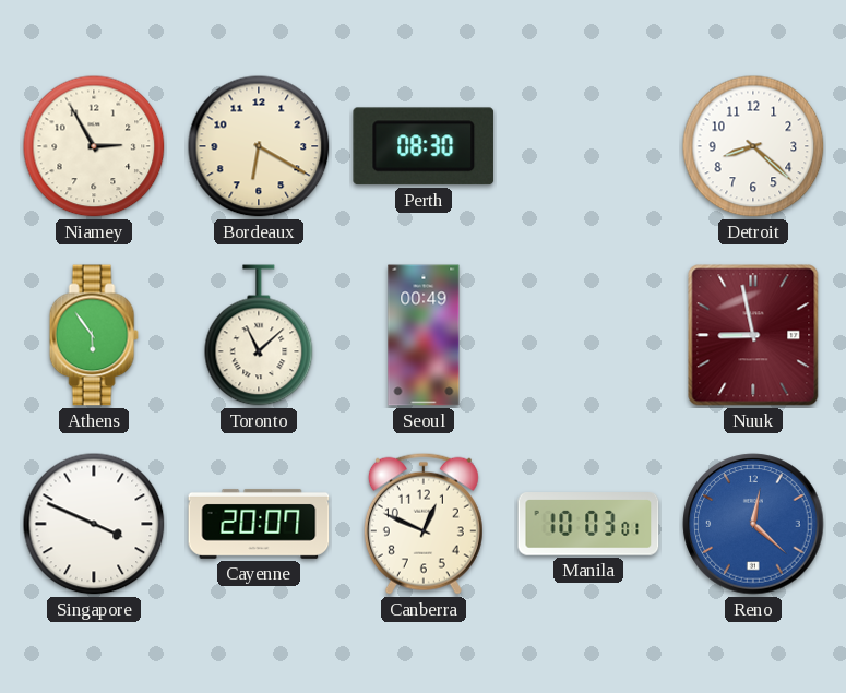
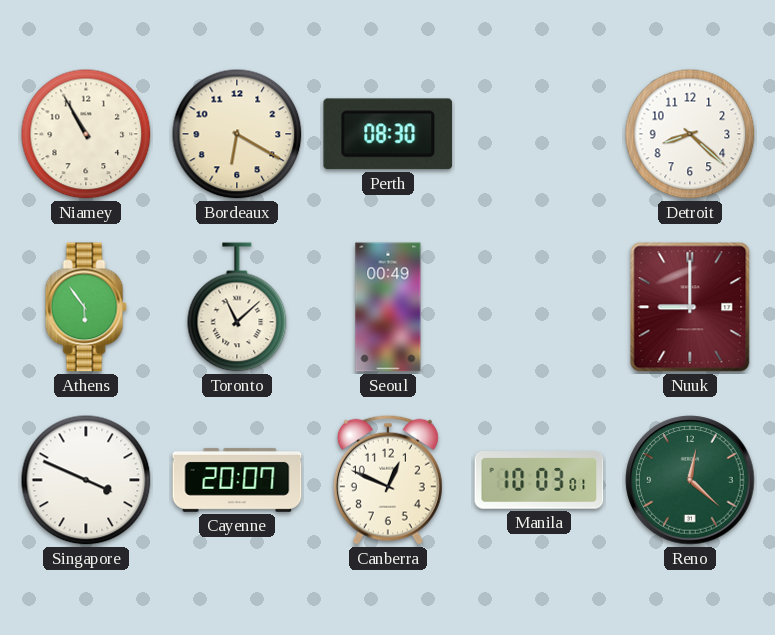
Niamey: 2:55 -> 10:55 (86, 134)
Nuuk: 8:58 -> 9:00 (690, 307)
Reno dial: blue -> green (690, 480)
